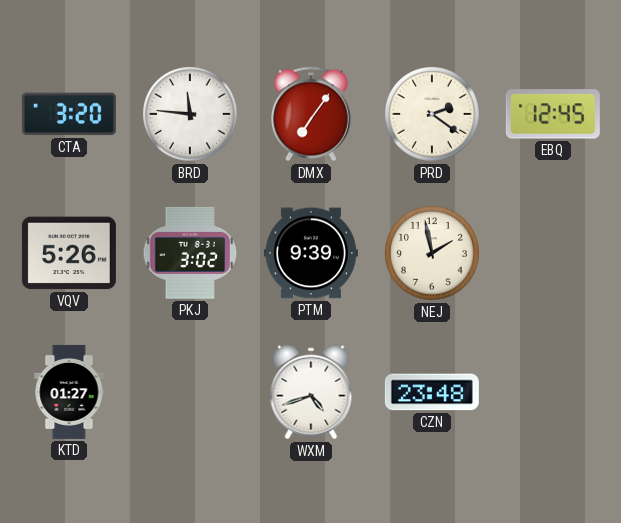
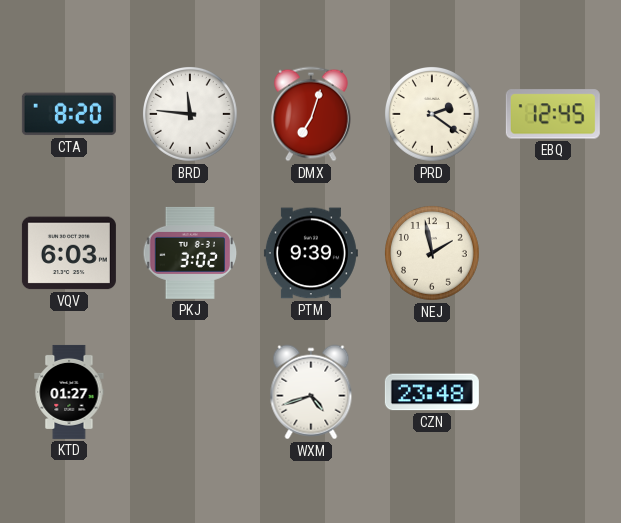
CTA: 3:20 -> 8:20 (69, 114)
DMX: 7:06 -> 7:03 (312, 114)
VQV: 5:26 -> 6:03 (69, 253)
